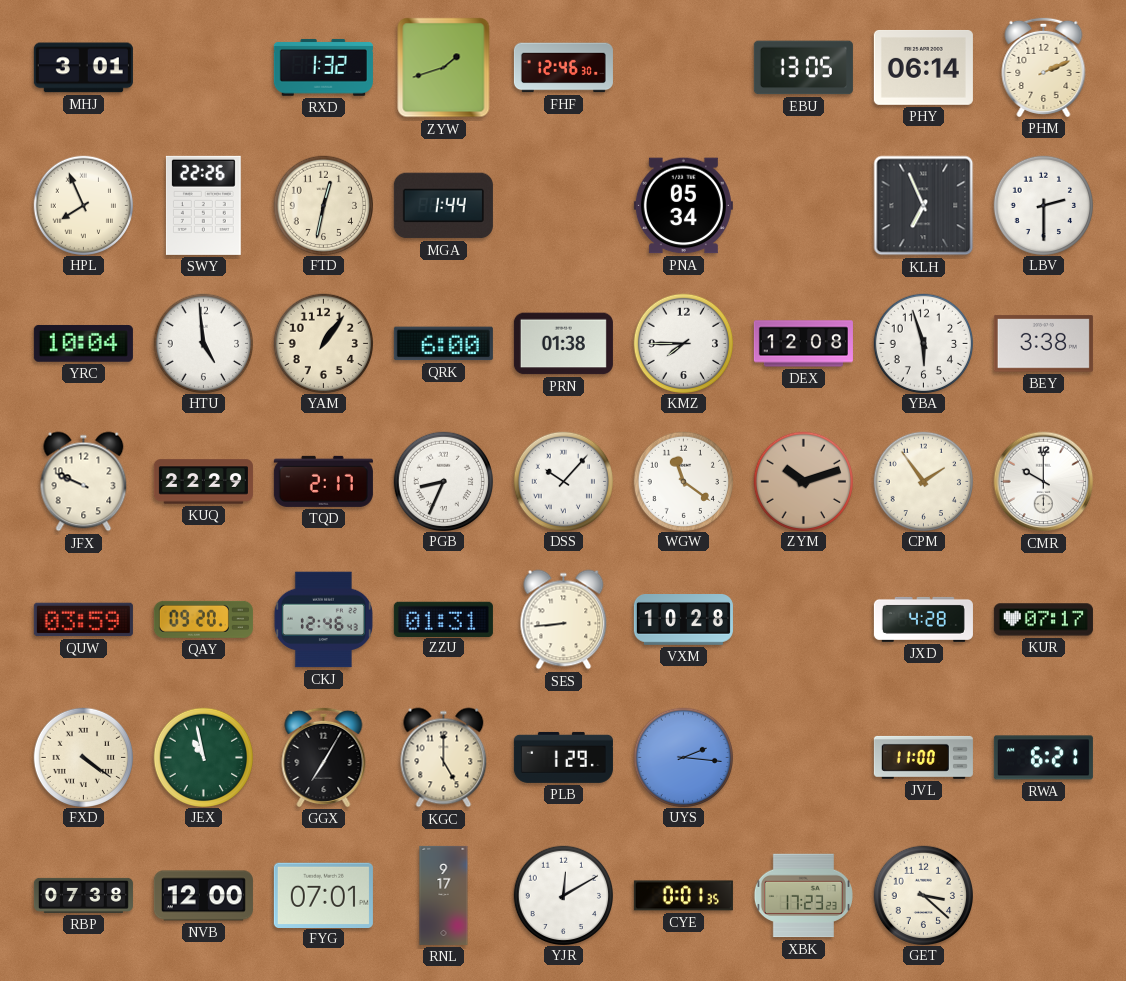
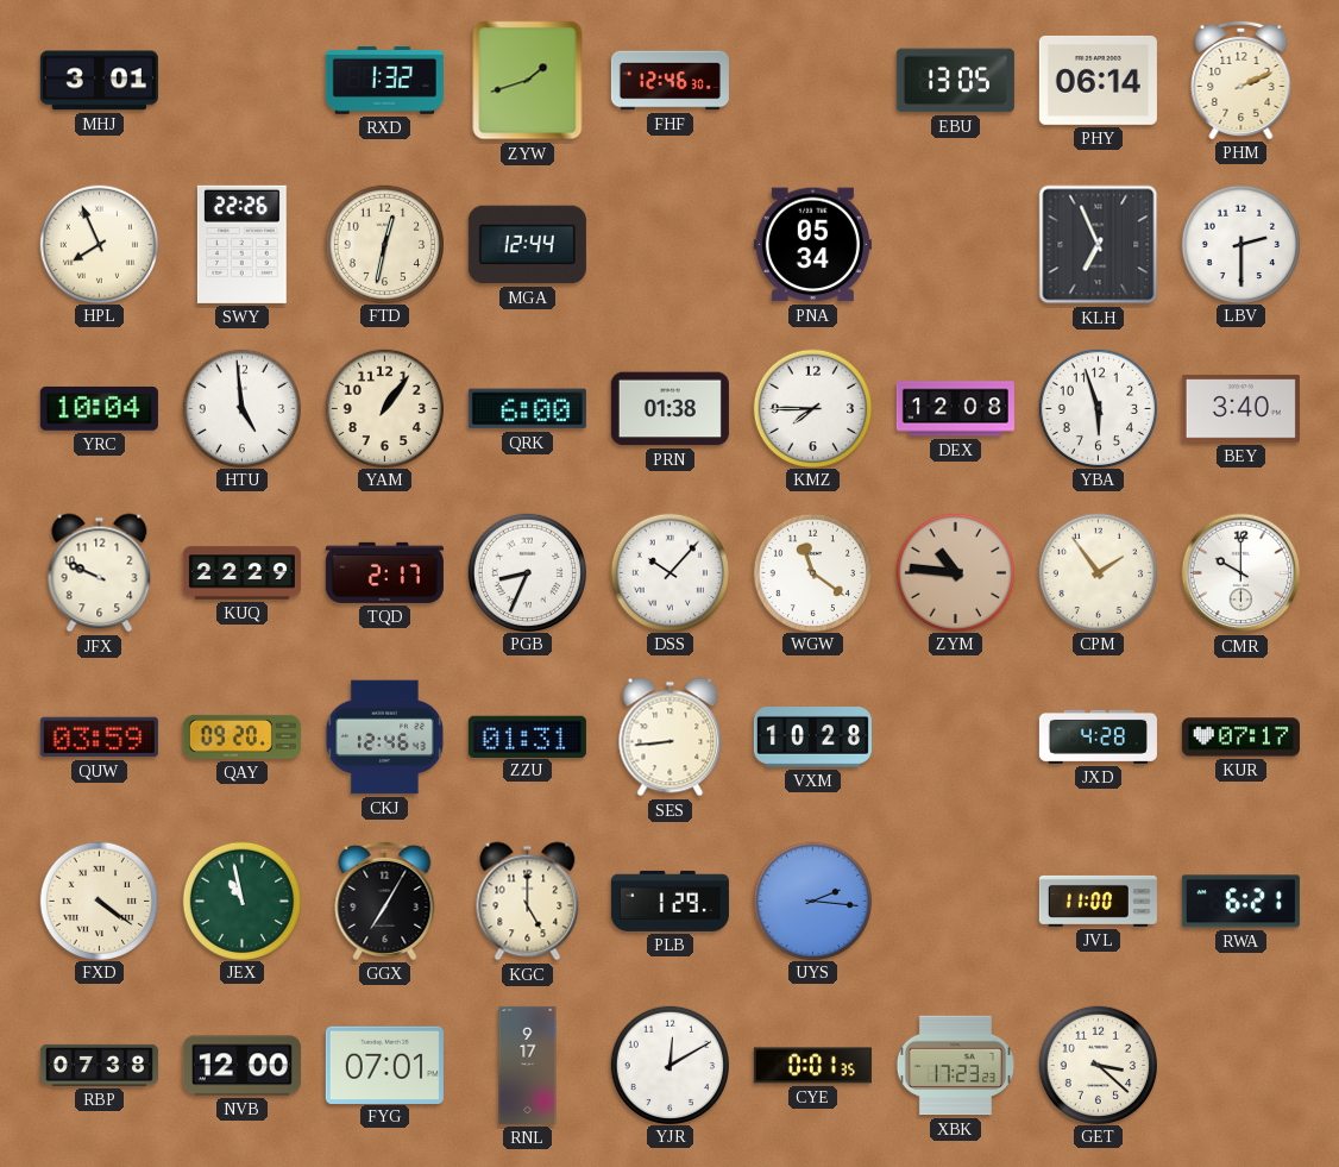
MGA: 1:44 -> 12:44 (527, 245)
BEY: 3:38 -> 3:40 (1240, 409)
ZYM: 10:12 -> 10:46 (955, 572)
